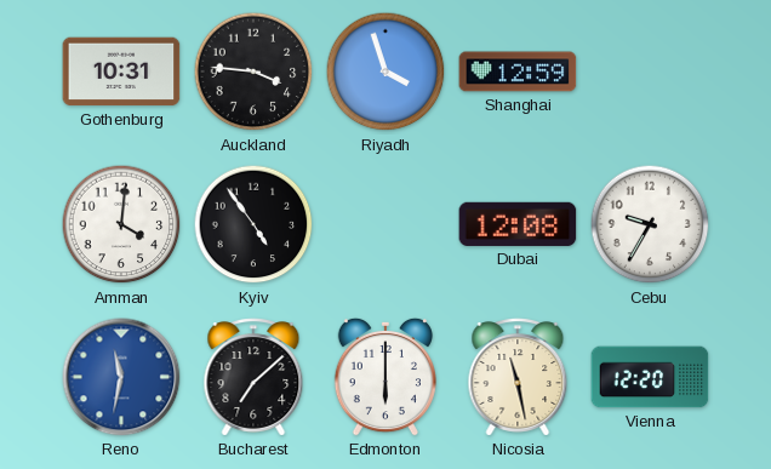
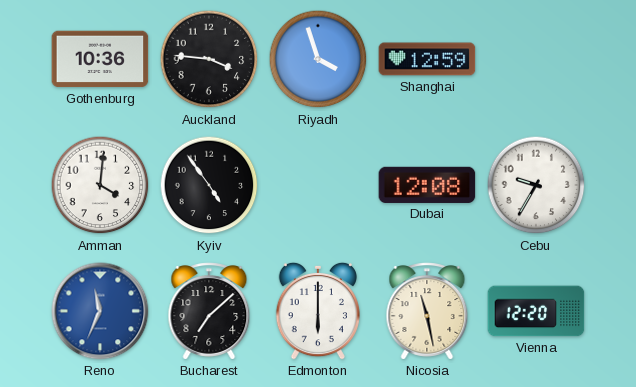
Gothenburg: 10:31 -> 10:36 (100, 59)
Reno: 11:32 -> 11:34 (100, 311)
